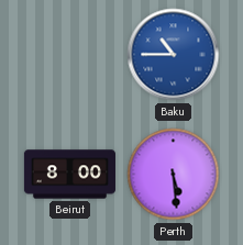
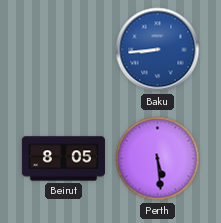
Baku: 10:45 -> 8:44 (158, 50)
Beirut: 8:00 -> 8:05 (63, 159)
